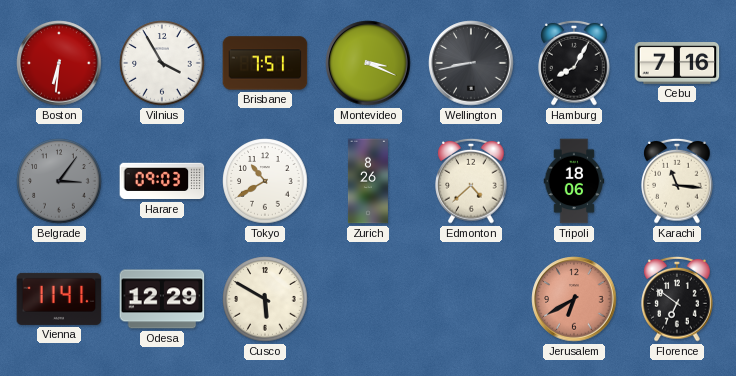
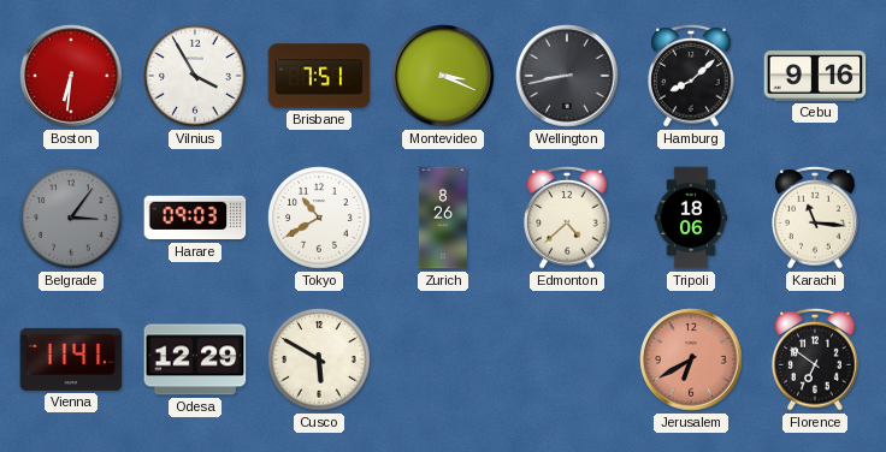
Hamburg: 8:05 -> 8:08 (691, 76)
Cebu: 7:16 -> 9:16 (815, 76)
